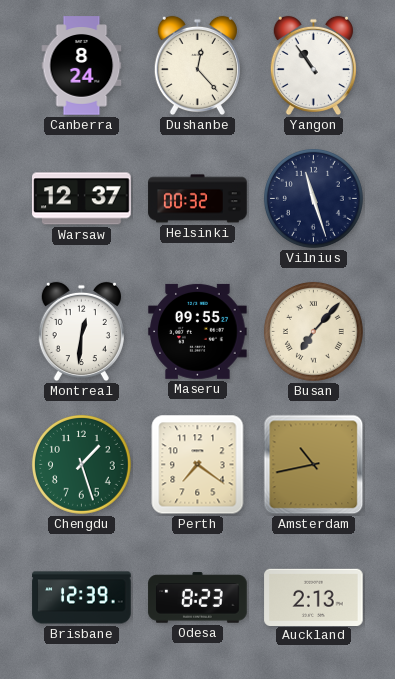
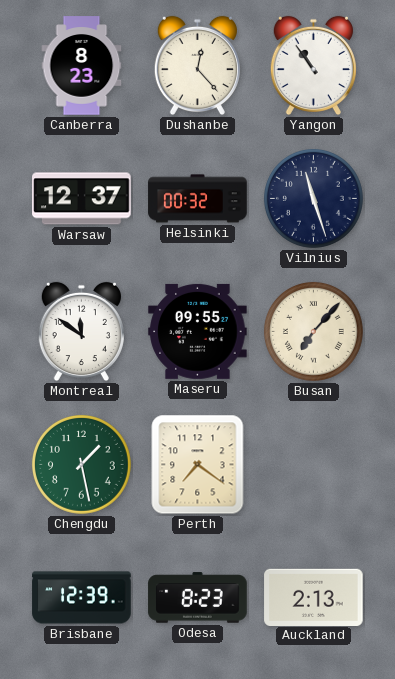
Canberra: 8:24 -> 8:23 (82, 66)
Montreal: 12:31 -> 11:51 (81, 332)
Chengdu: 1:27 -> 1:28 (82, 465)
Amsterdam: 10:43 -> none (314, 465)
